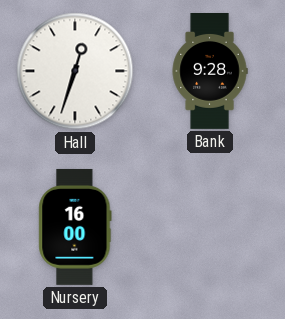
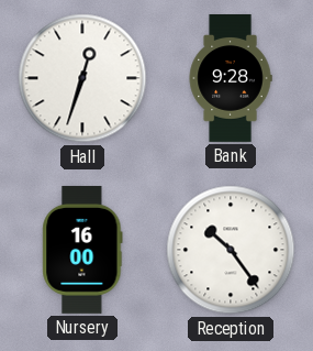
Reception: none -> 10:24 (231, 250)
